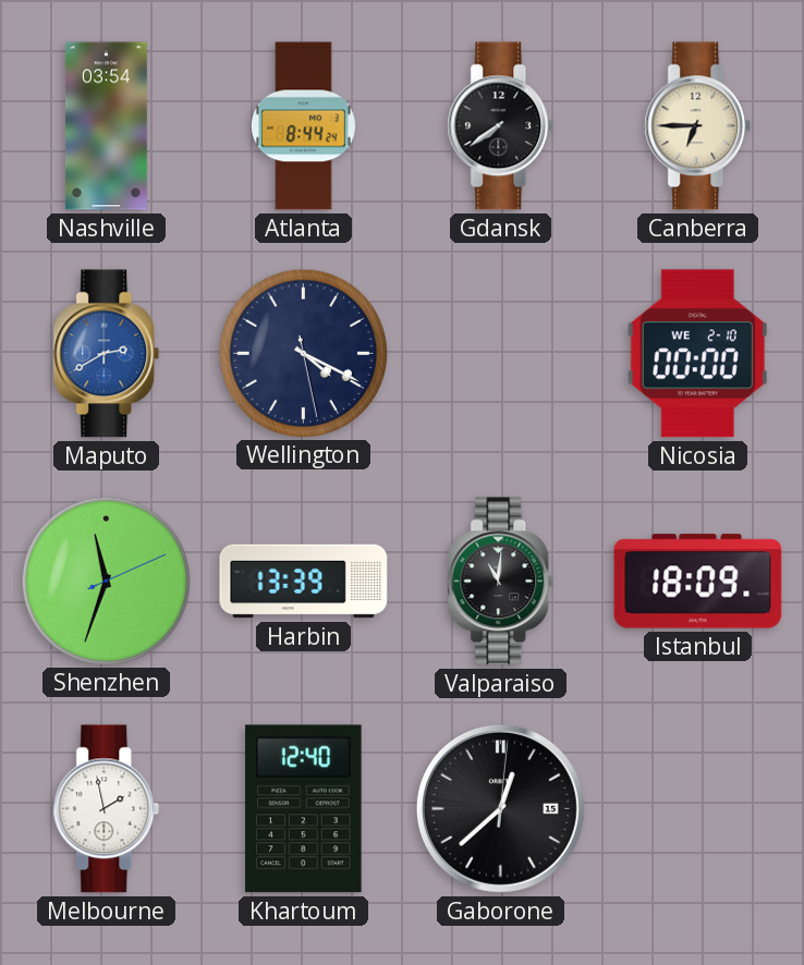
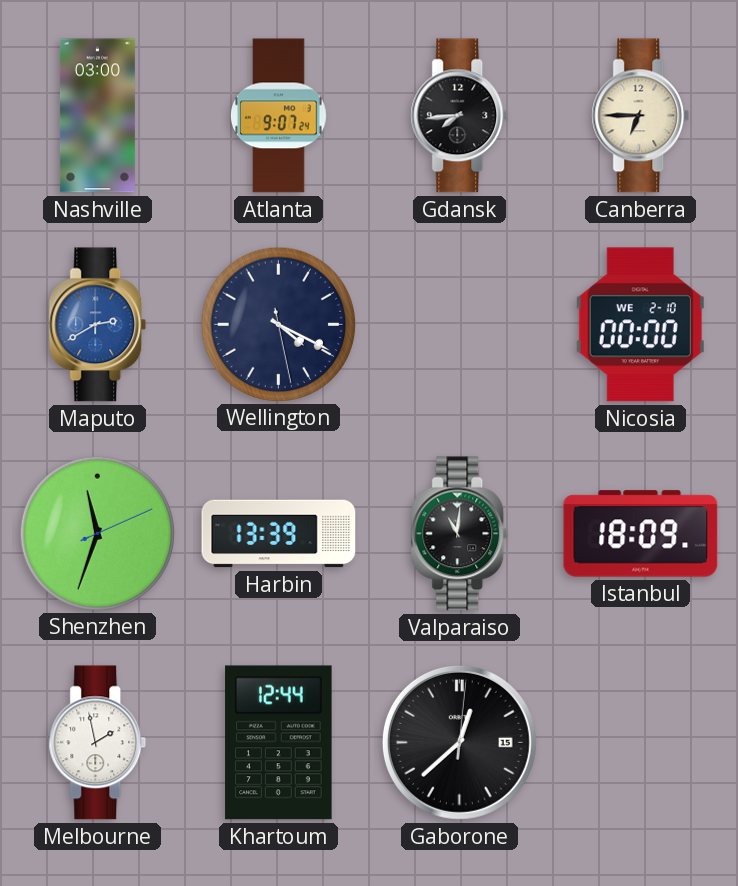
Nashville: 03:54 -> 03:00 (97, 116)
Atlanta: 8:44 -> 9:07 (279, 116)
Gdansk: 7:39 -> 7:44 (460, 116)
Khartoum: 12:40 -> 12:44 (279, 743)
